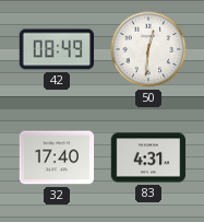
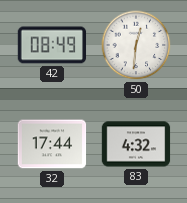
32: 17:40 -> 17:44 (52, 144)
83: 4:31 -> 4:32 (136, 144)
